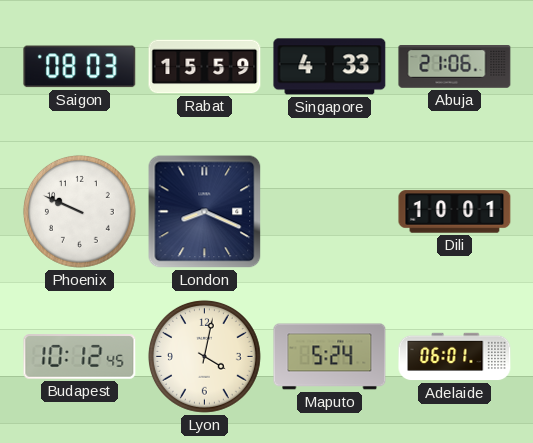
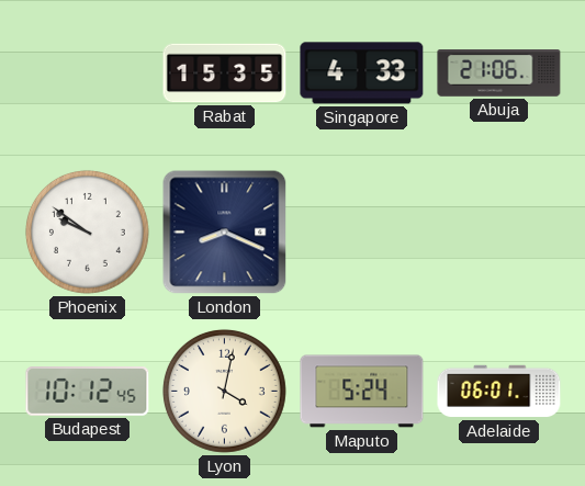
Saigon: 08:03 -> none (80, 67)
Rabat: 15:59 -> 15:35 (225, 74)
Phoenix: 9:49 -> 9:51 (87, 231)
Dili: 10:01 -> none (455, 212)
